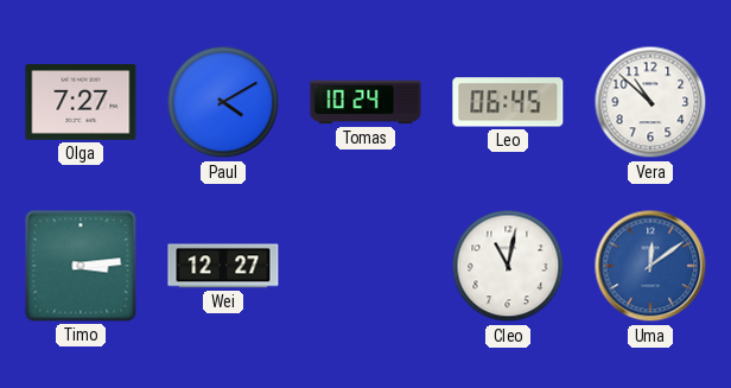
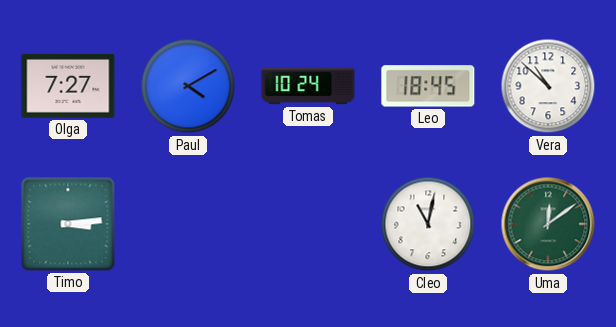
Leo: 06:45 -> 18:45 (428, 86)
Wei: 12:27 -> none (223, 266)
Uma dial: blue -> green (548, 224)
